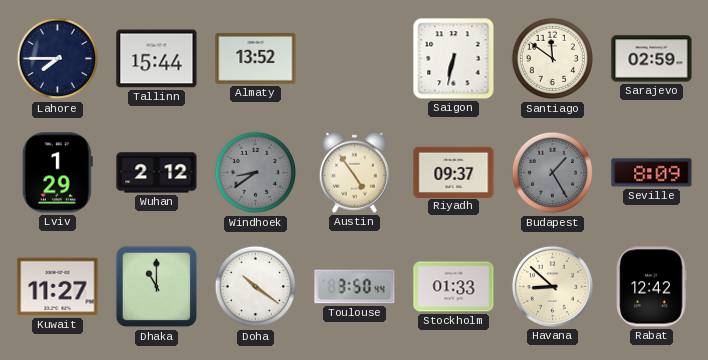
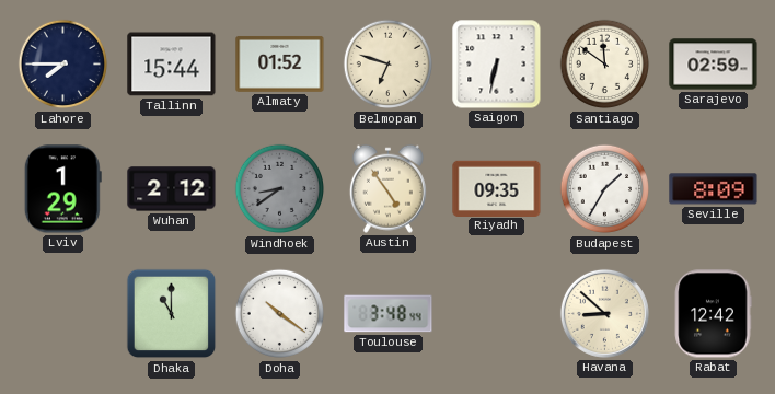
Almaty: 13:52 -> 01:52 (280, 63)
Belmopan: none -> 6:48 (389, 65)
Riyadh: 09:37 -> 09:35 (497, 188)
Budapest: 1:25 -> 1:35 (605, 189)
Budapest dial: grey -> white (605, 189)
Kuwait: 11:27 -> none (58, 287)
Toulouse: 3:50 -> 3:48 (389, 314)
Stockholm: 01:33 -> none (454, 287)
